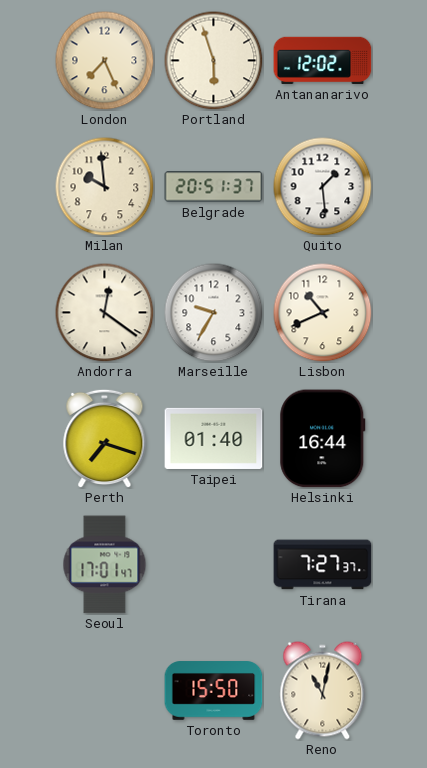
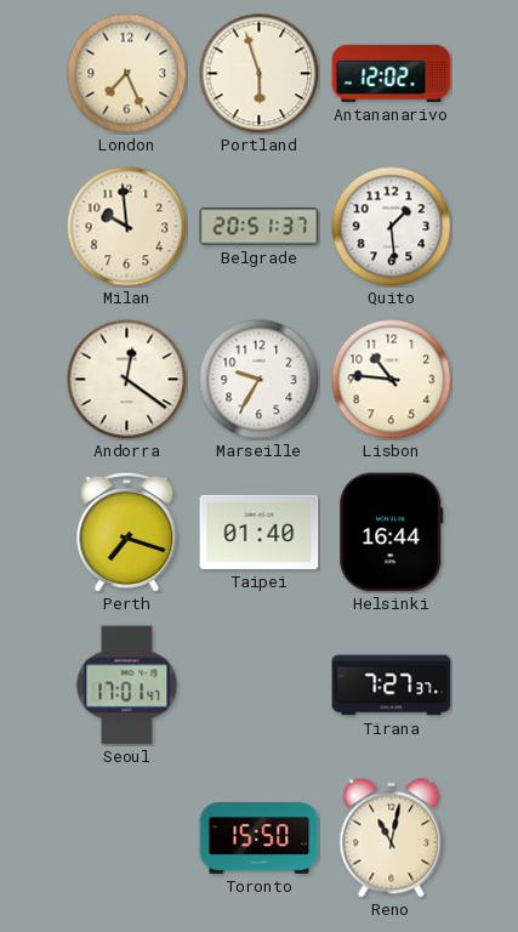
Lisbon: 10:41 -> 10:46 (392, 380)
